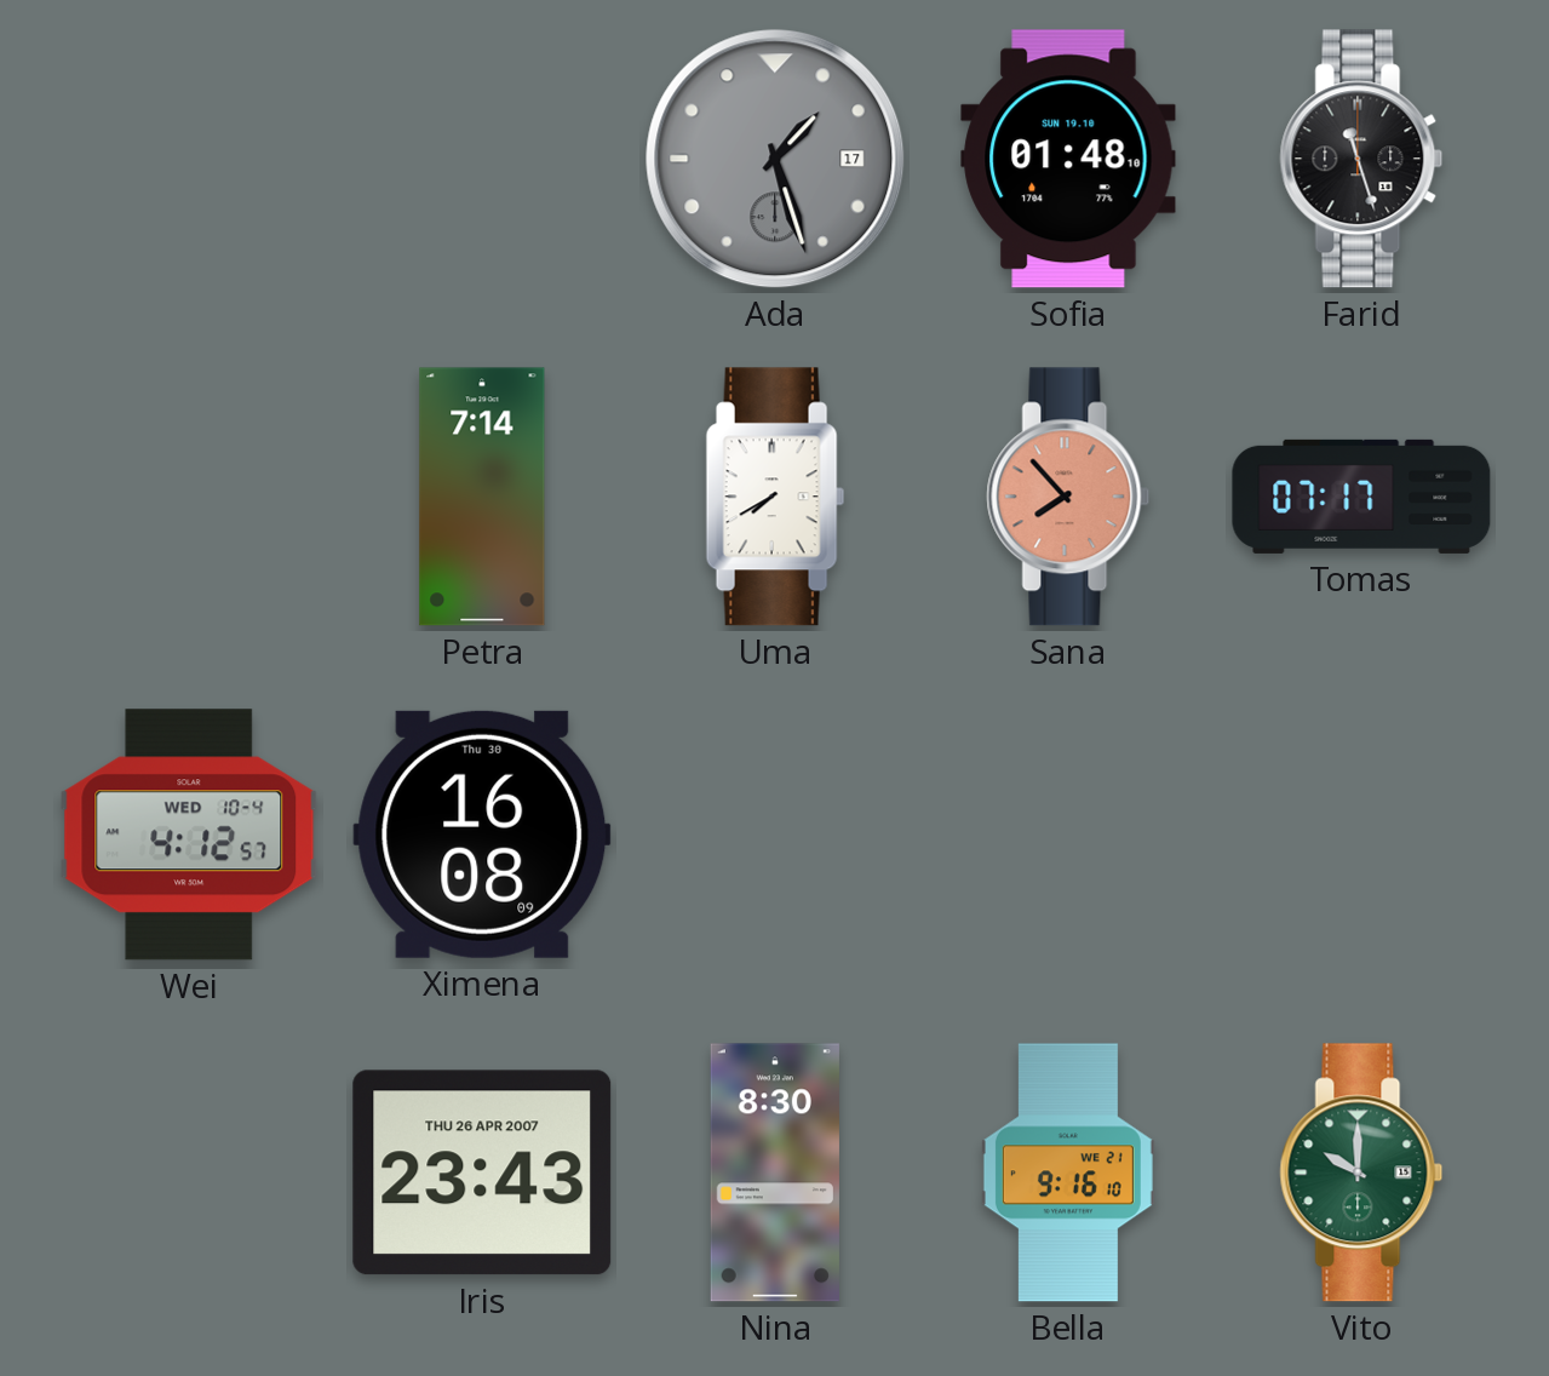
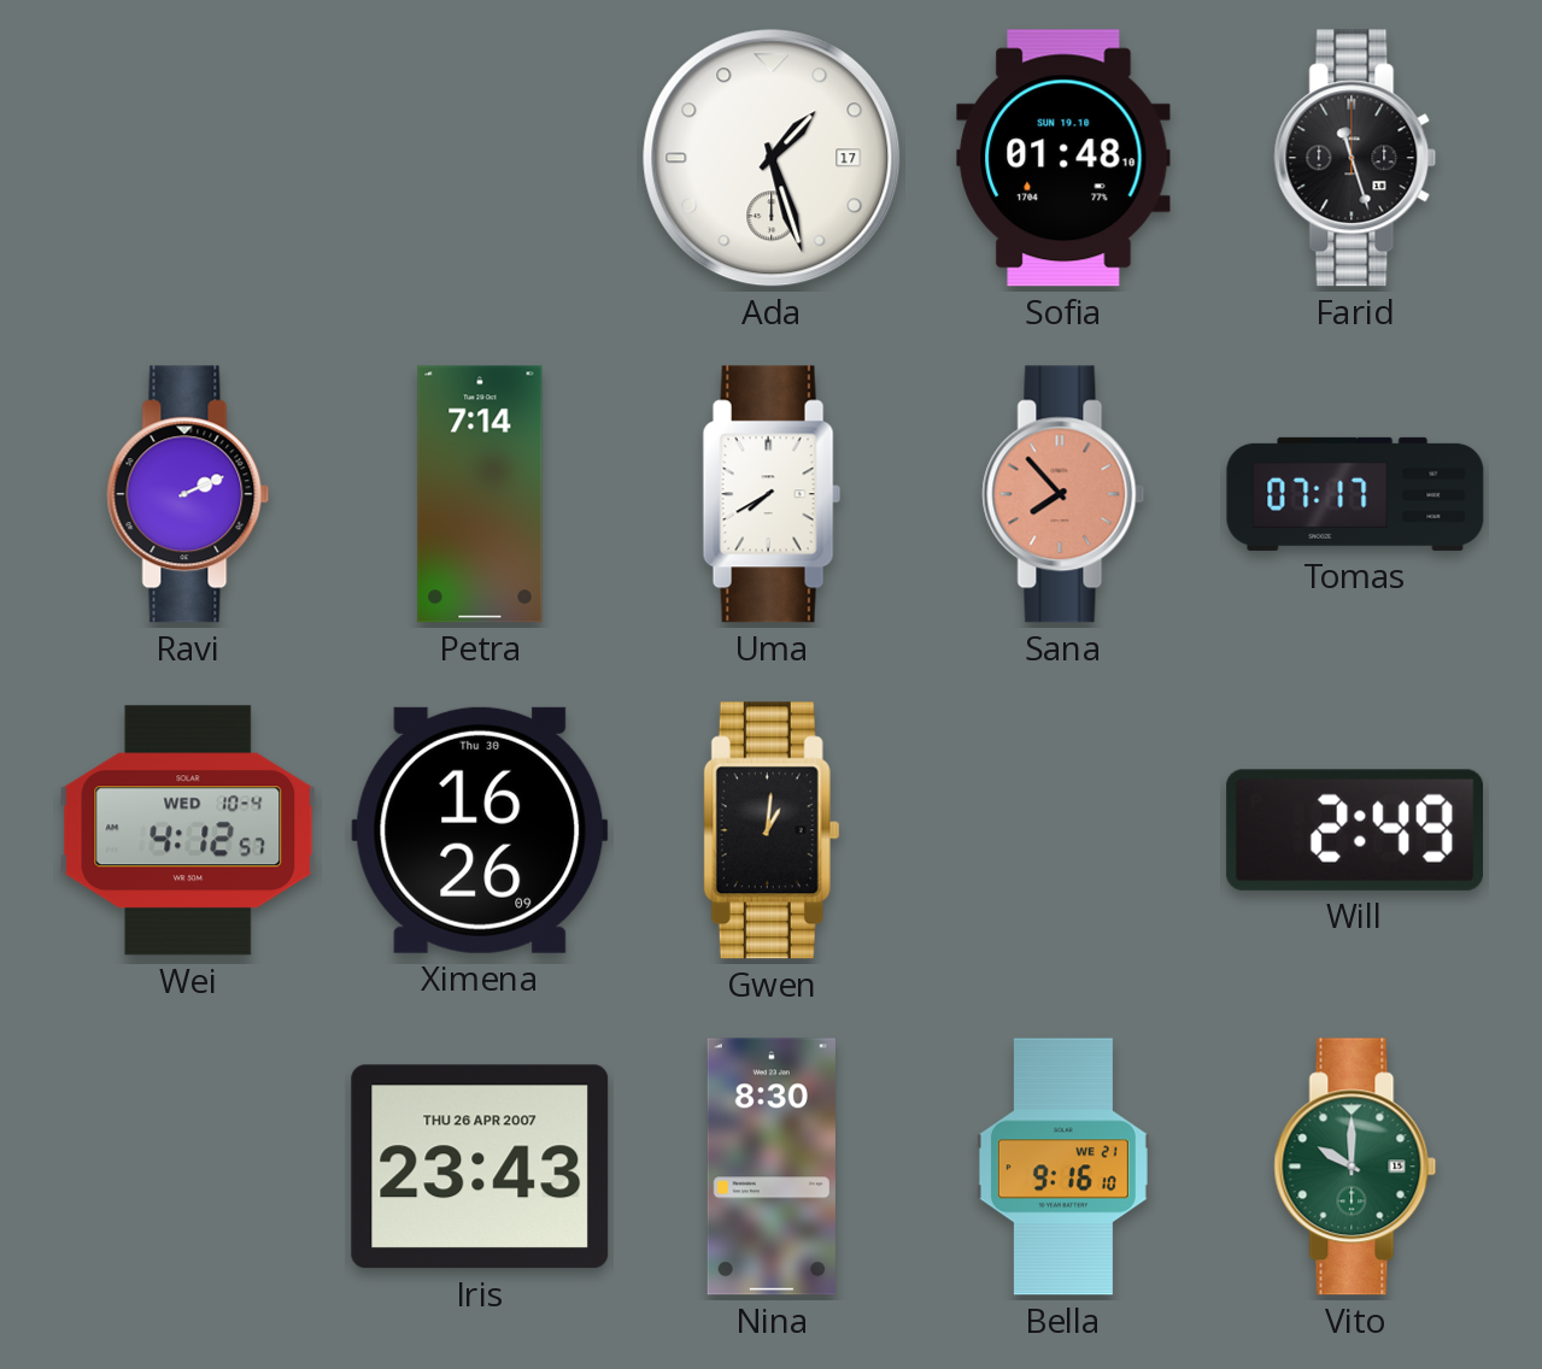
Ada dial: grey -> white (772, 158)
Ravi: none -> 2:11 (188, 494)
Ximena: 16:08 -> 16:26 (480, 830)
Gwen: none -> 1:01 (772, 830)
Will: none -> 2:49 (1354, 830)
